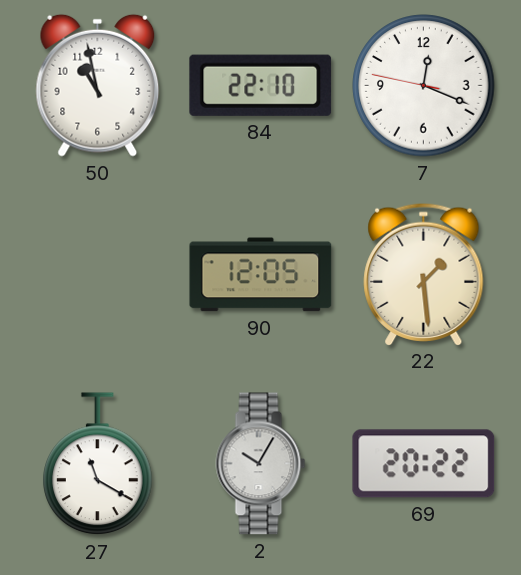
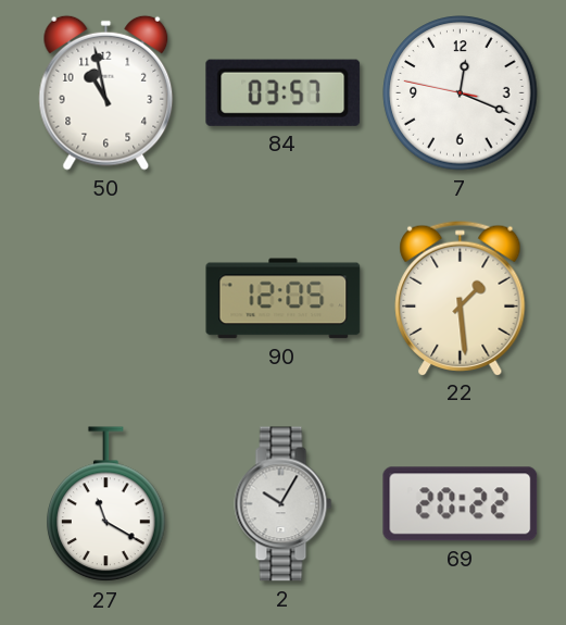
84: 22:10 -> 03:57 (284, 92)
